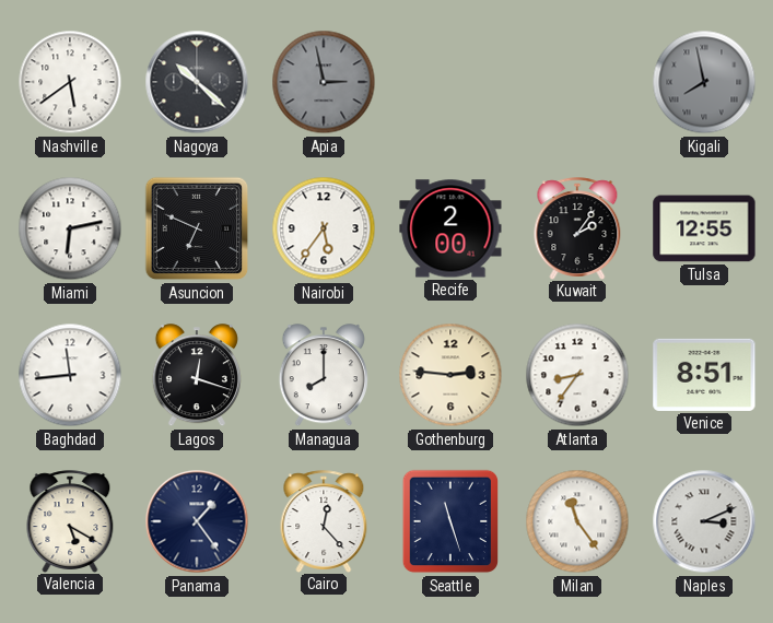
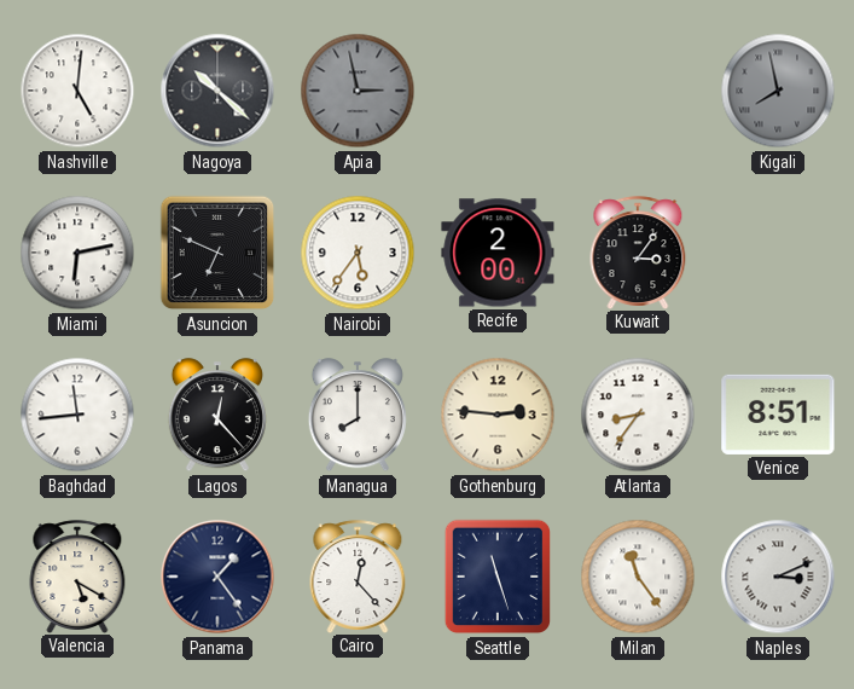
Nashville: 5:39 -> 5:01 (77, 91)
Kuwait: 2:06 -> 3:06 (638, 253)
Tulsa: 12:55 -> none (704, 228)
Lagos: 12:18 -> 12:23 (217, 416)
